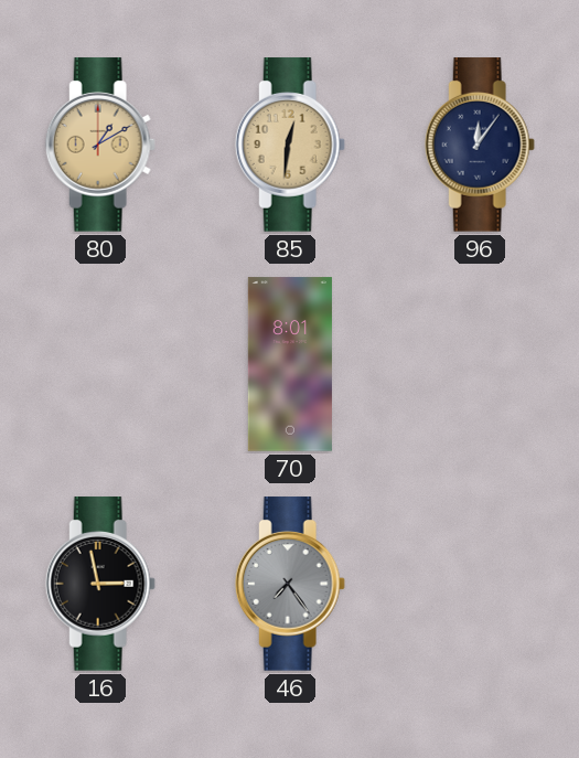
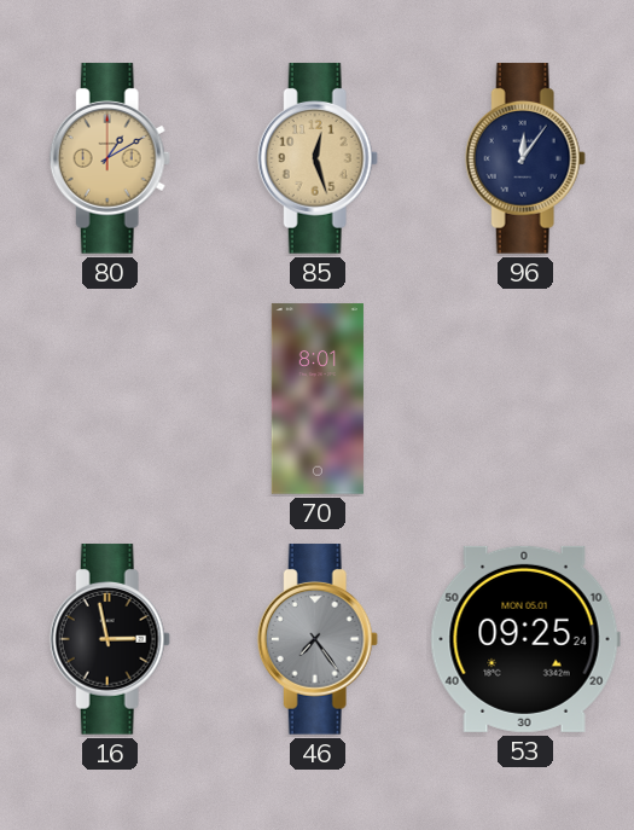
85: 12:31 -> 12:27 (318, 158)
53: none -> 09:25 (525, 639)
